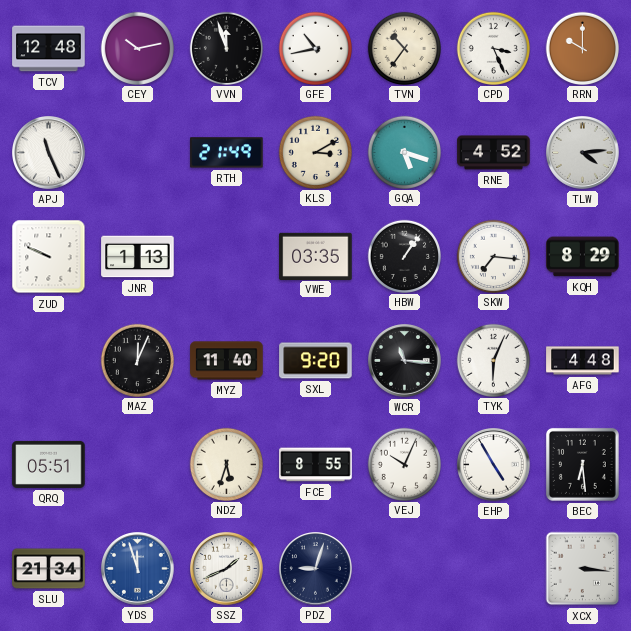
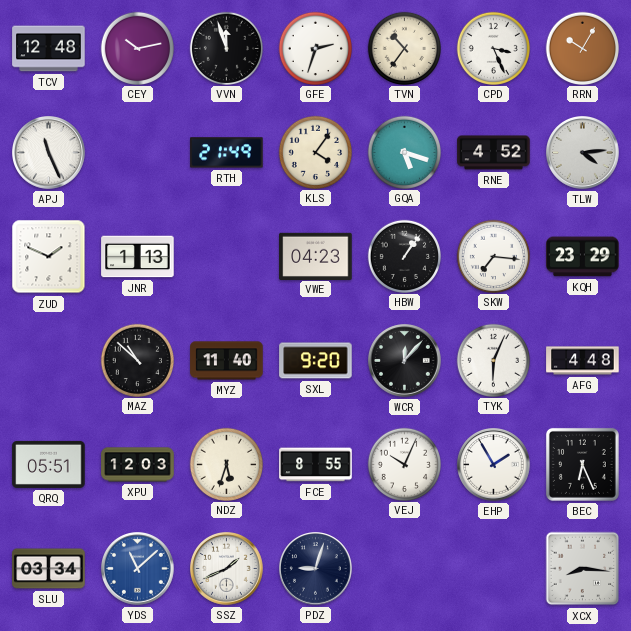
GFE: 10:43 -> 2:33 (315, 48)
RRN: 10:00 -> 10:05 (582, 48)
KLS: 3:10 -> 4:06 (315, 152)
ZUD: 9:49 -> 1:49 (49, 257)
VWE: 03:35 -> 04:23 (316, 256)
KQH: 8:29 -> 23:29 (583, 257)
MAZ: 12:04 -> 10:52 (137, 360)
WCR: 11:16 -> 12:07 (405, 361)
XPU: none -> 12:03 (138, 465)
EHP: 4:55 -> 1:55 (494, 465)
BEC: 6:29 -> 6:26 (582, 464)
SLU: 21:34 -> 03:34 (49, 569)
YDS: 11:57 -> 11:08 (138, 569)
XCX: 3:16 -> 8:16 (583, 569)
